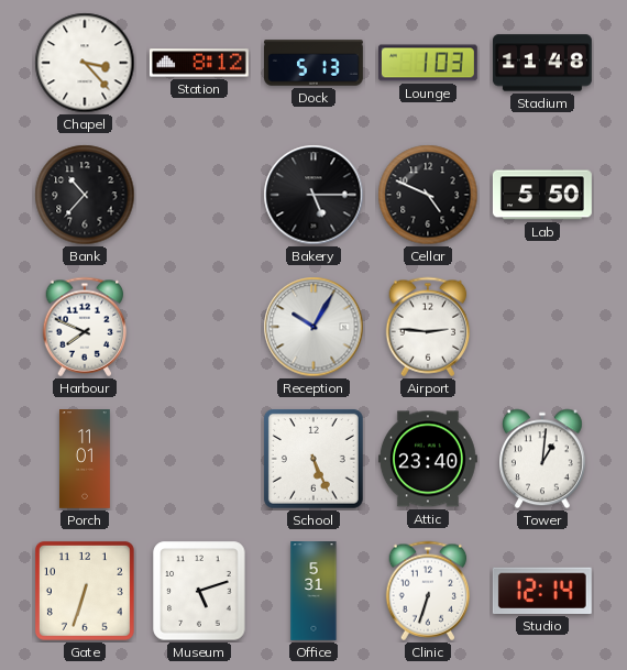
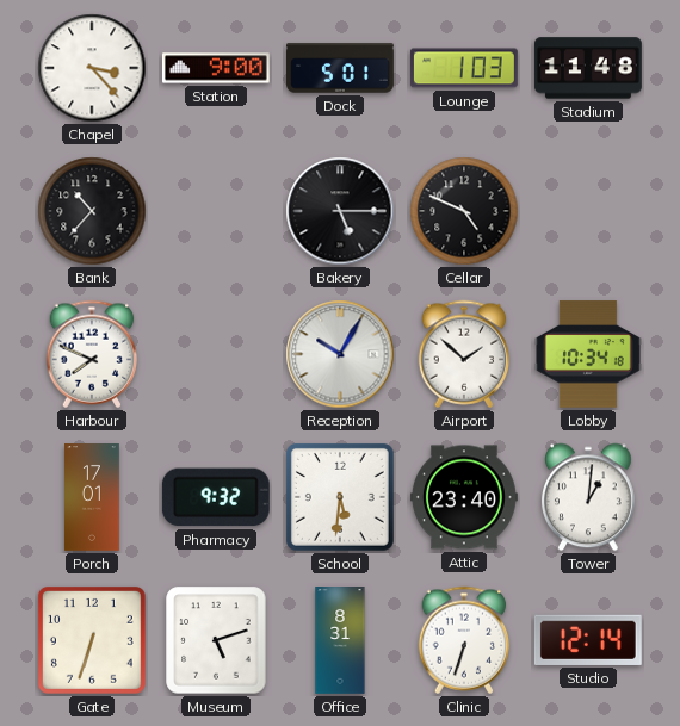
Station: 8:12 -> 9:00 (216, 68)
Dock: 5:13 -> 5:01 (341, 68)
Lab: 5:50 -> none (542, 195)
Airport: 2:46 -> 1:52 (464, 354)
Lobby: none -> 10:34 (588, 354)
Porch: 11:01 -> 17:01 (93, 498)
Pharmacy: none -> 9:32 (216, 497)
School: 5:26 -> 5:31 (340, 497)
Office: 5:31 -> 8:31 (340, 641)
